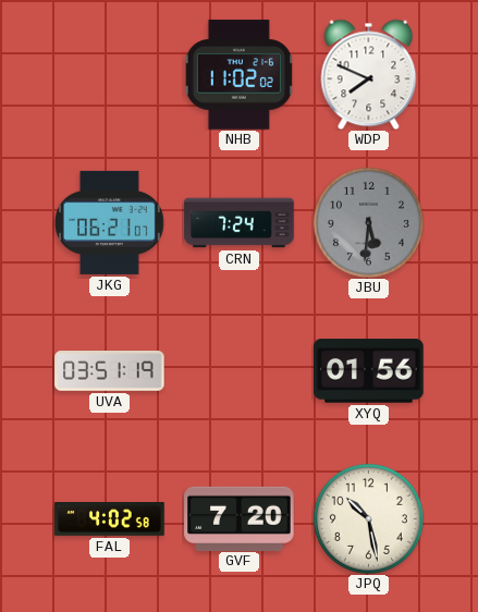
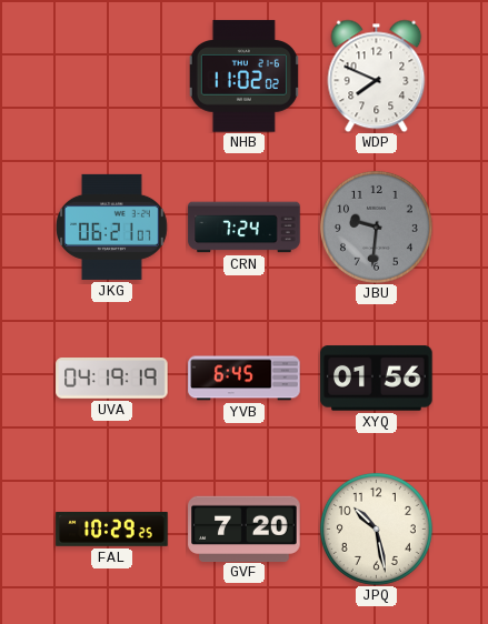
JBU: 5:31 -> 9:31 (376, 227)
UVA: 03:51 -> 04:19 (112, 379)
YVB: none -> 6:45 (245, 379)
FAL: 4:02 -> 10:29 (112, 530)
